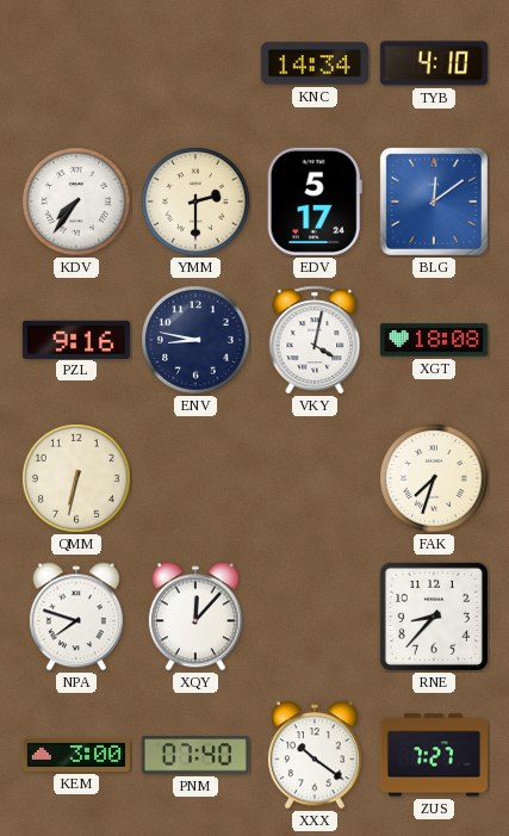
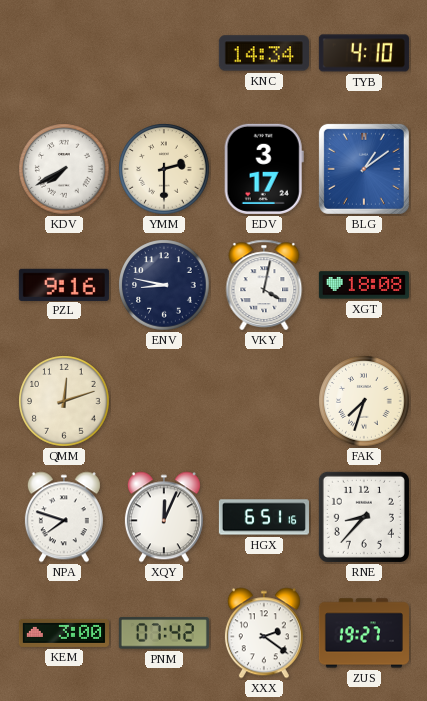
KDV: 7:36 -> 7:40 (64, 169)
EDV: 5:17 -> 3:17 (264, 169)
BLG: 12:09 -> 1:09 (364, 169)
QMM: 6:32 -> 12:12 (64, 401)
XQY: 12:07 -> 12:04 (164, 517)
HGX: none -> 6:51 (264, 517)
PNM: 07:40 -> 07:42 (164, 633)
XXX: 10:21 -> 2:21 (264, 633)
ZUS: 7:27 -> 19:27 (364, 633)
